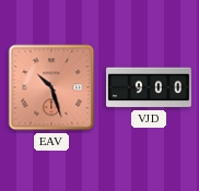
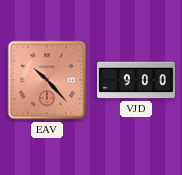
EAV: 10:27 -> 10:23 (47, 80)
